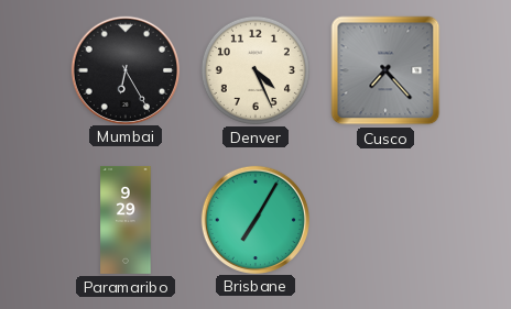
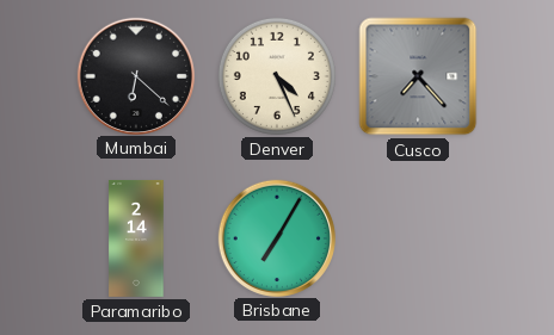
Mumbai: 6:25 -> 6:22 (135, 75)
Paramaribo: 9:29 -> 2:14 (136, 238)
